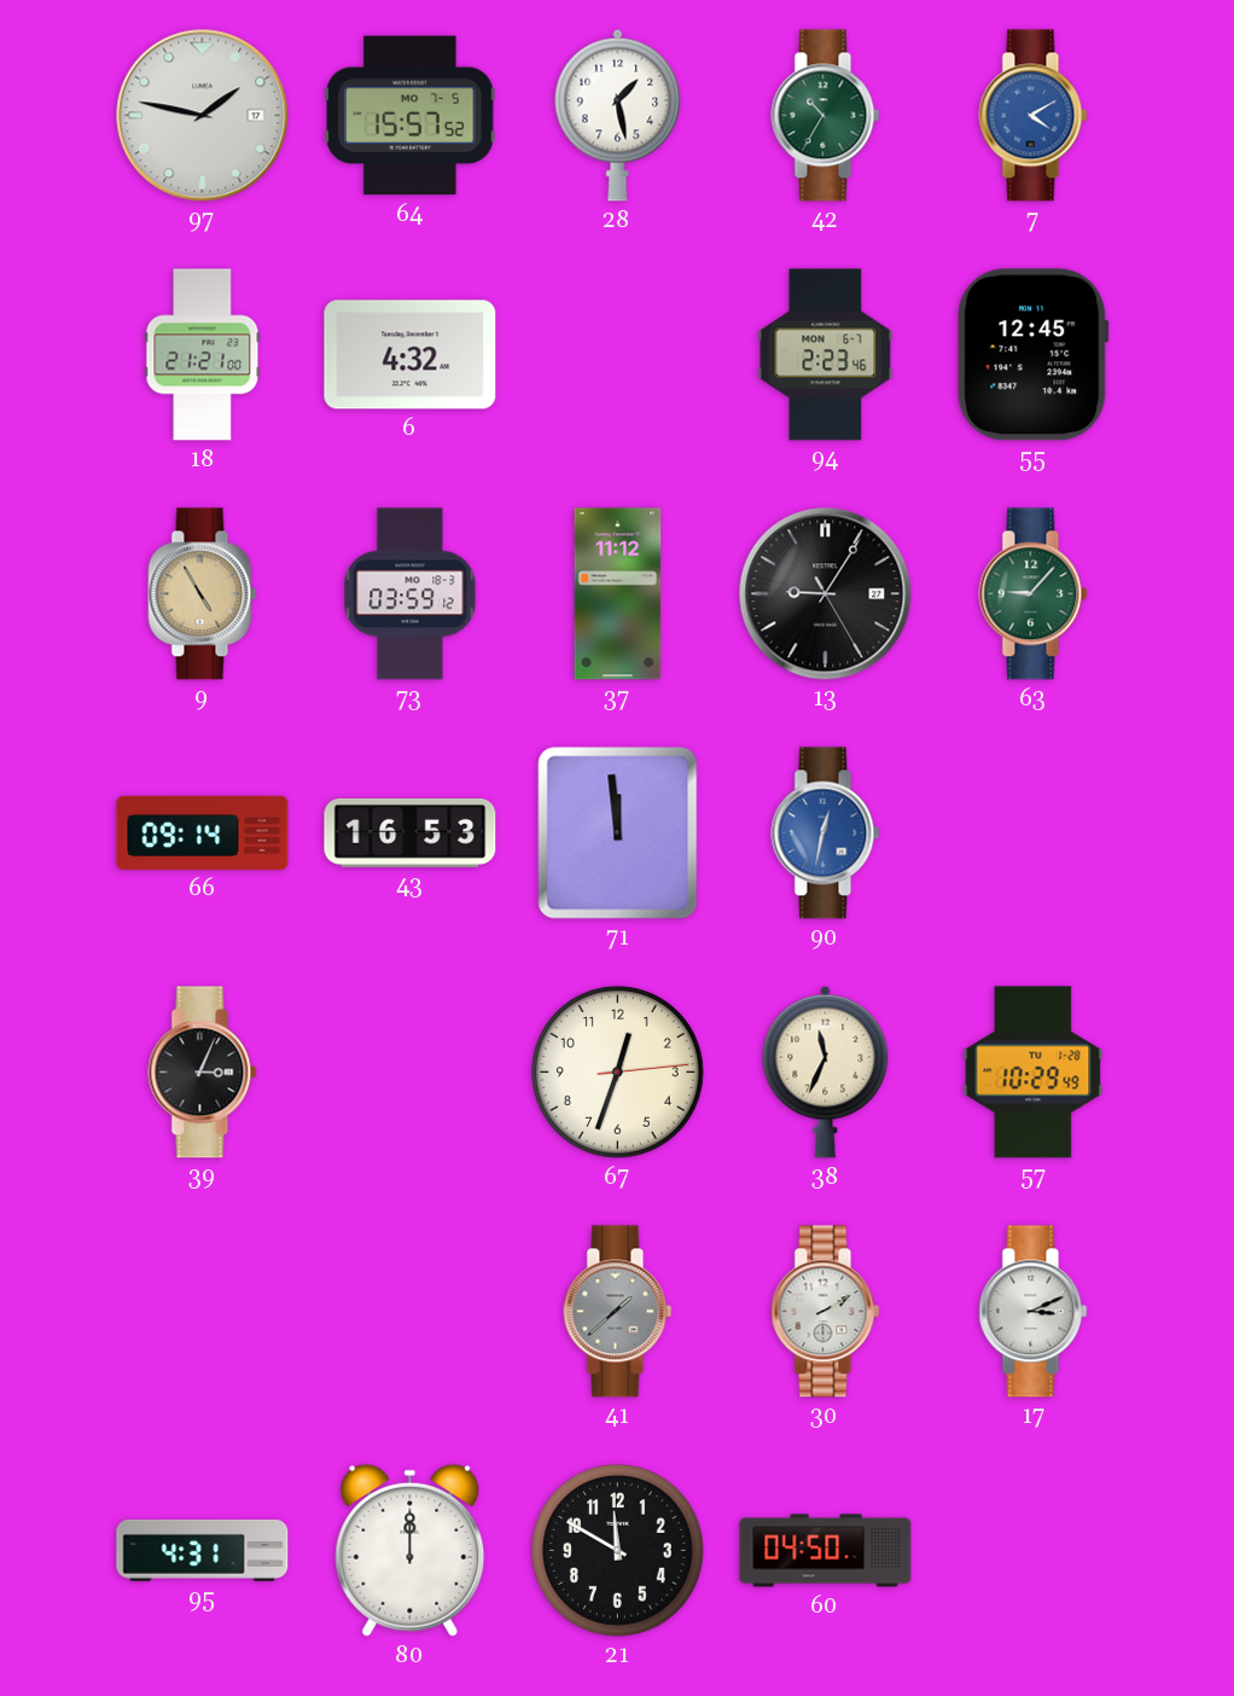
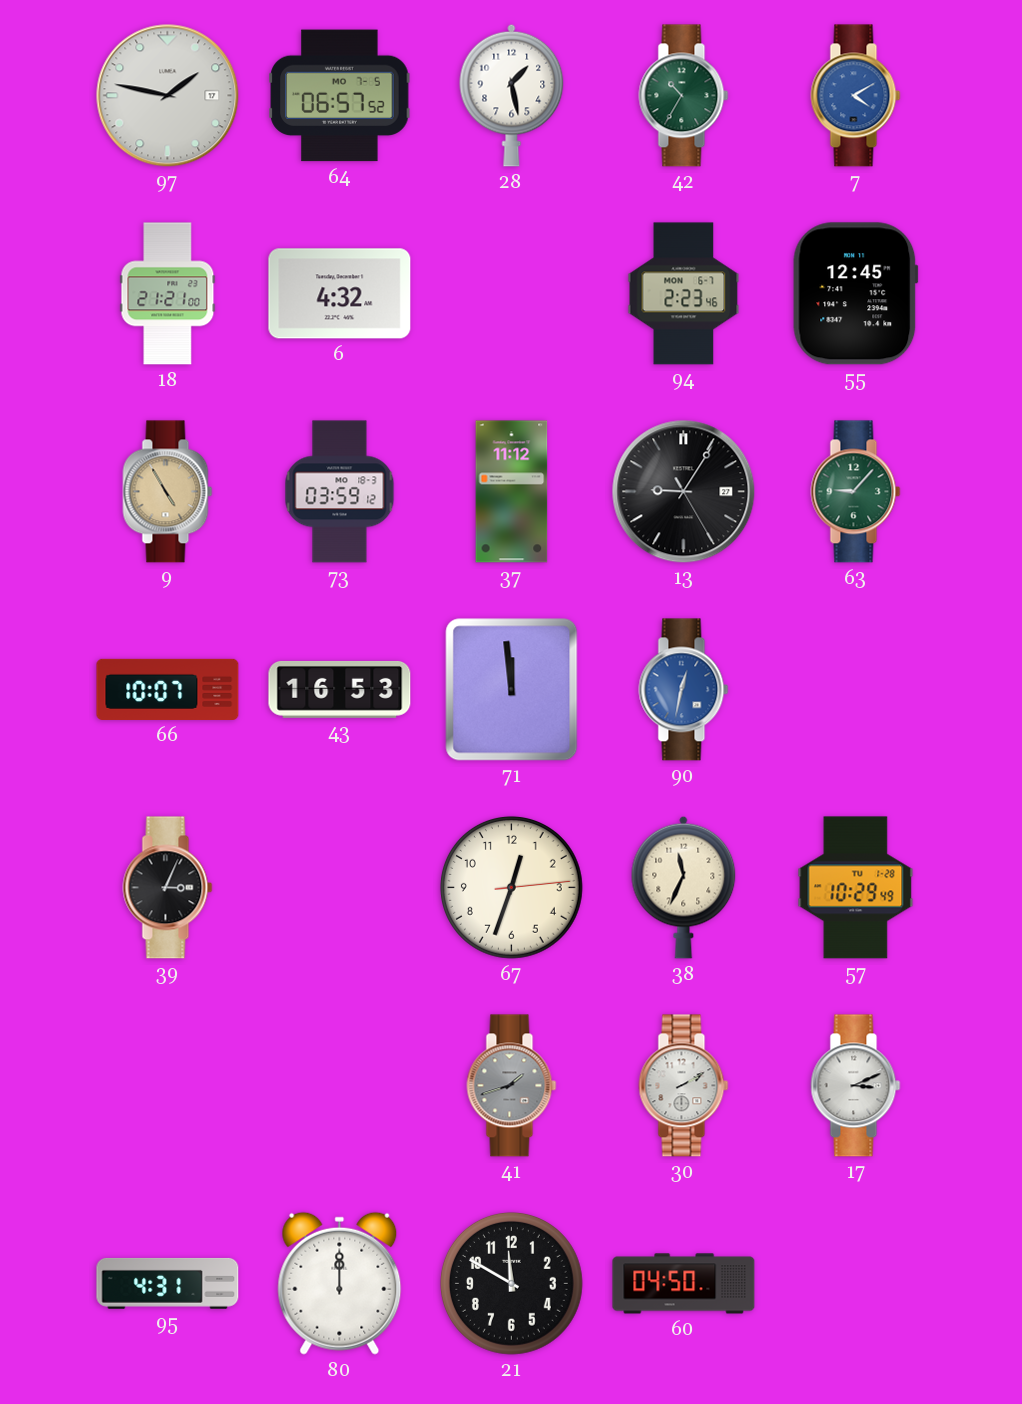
64: 15:57 -> 06:57 (340, 96)
66: 09:14 -> 10:07 (168, 689)
41: 1:38 -> 1:42 (512, 1086)
